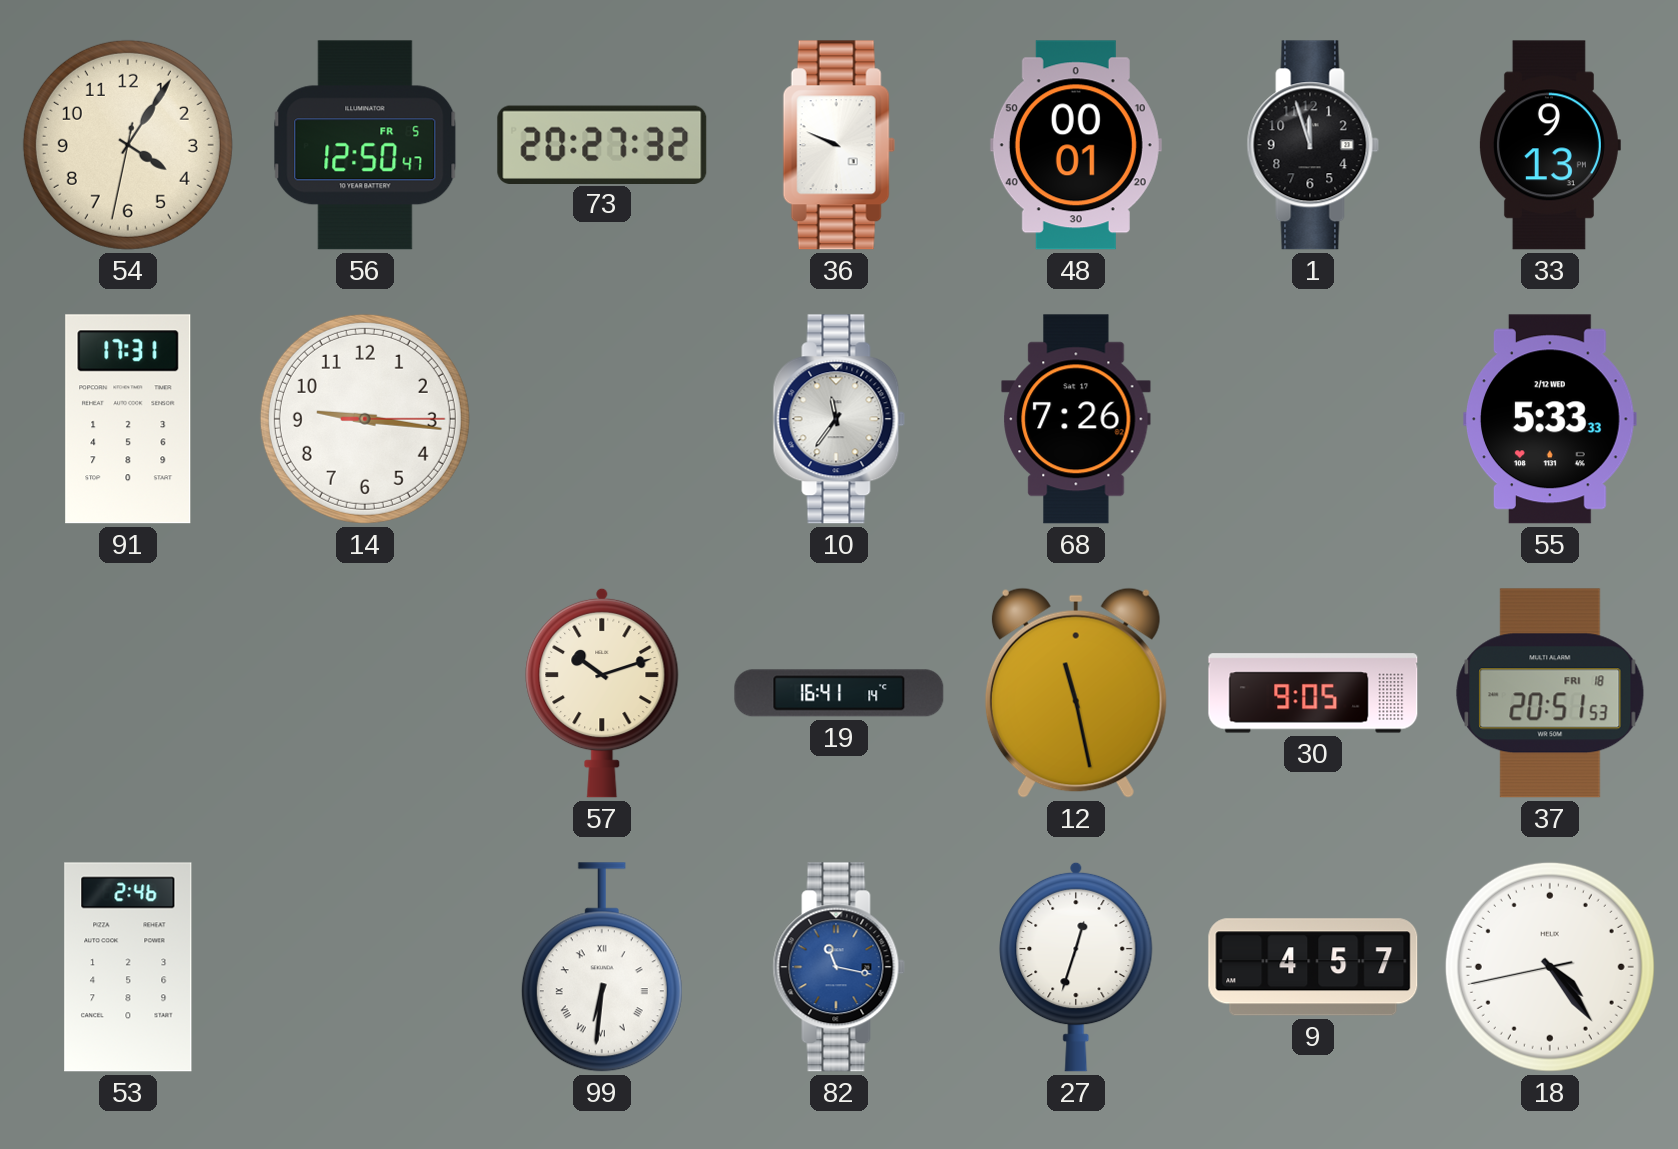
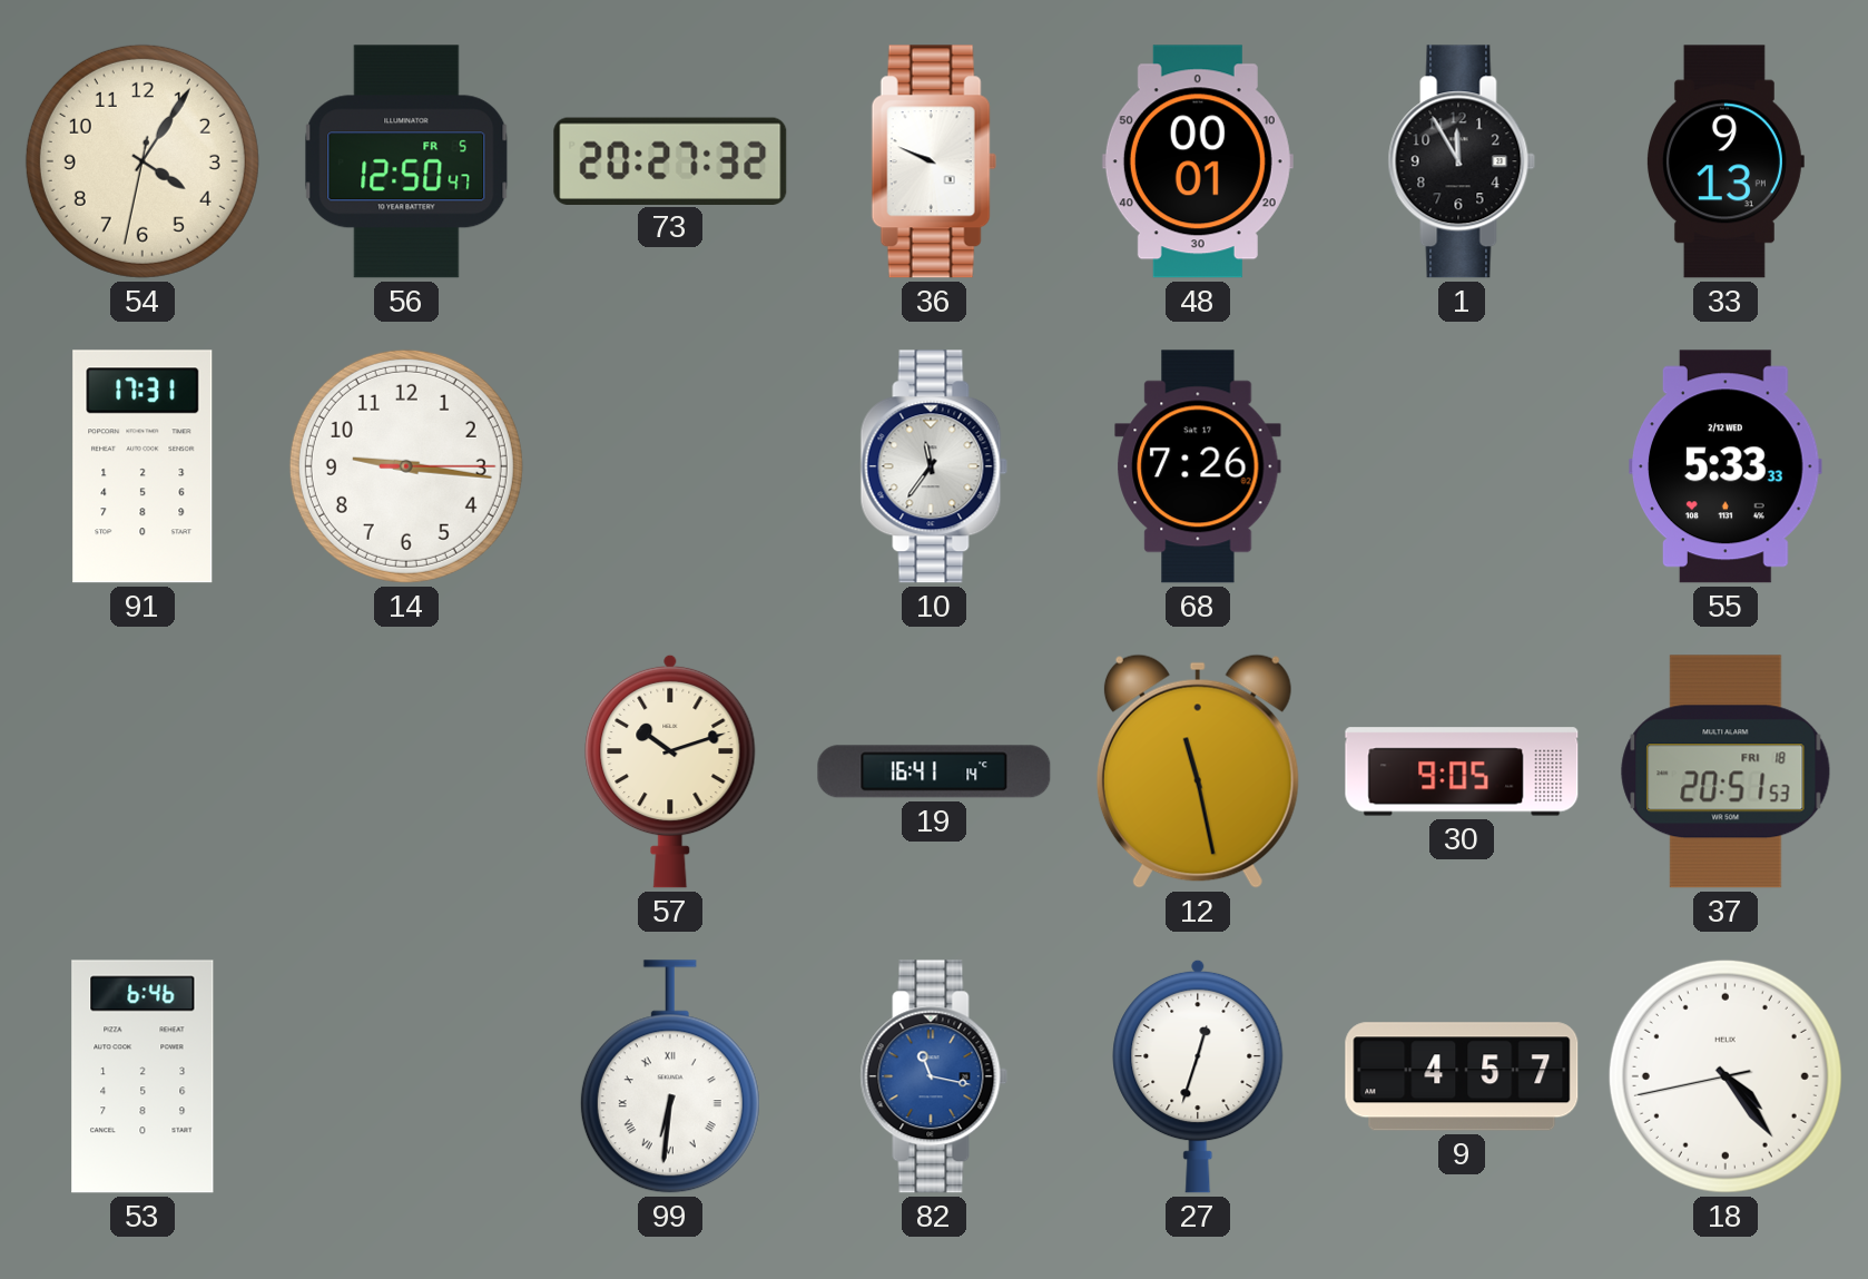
1: 11:57 -> 11:55 (1462, 161)
53: 2:46 -> 6:46 (142, 1076)
